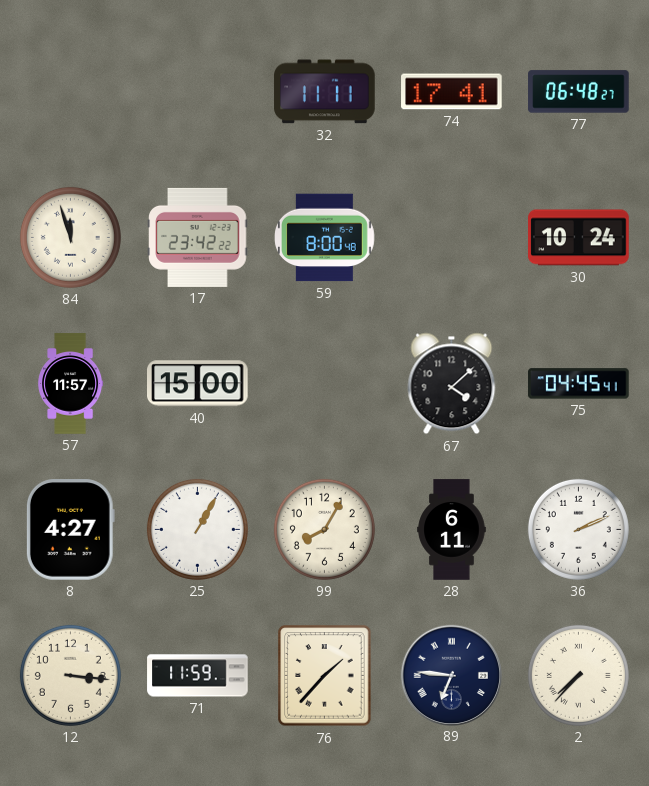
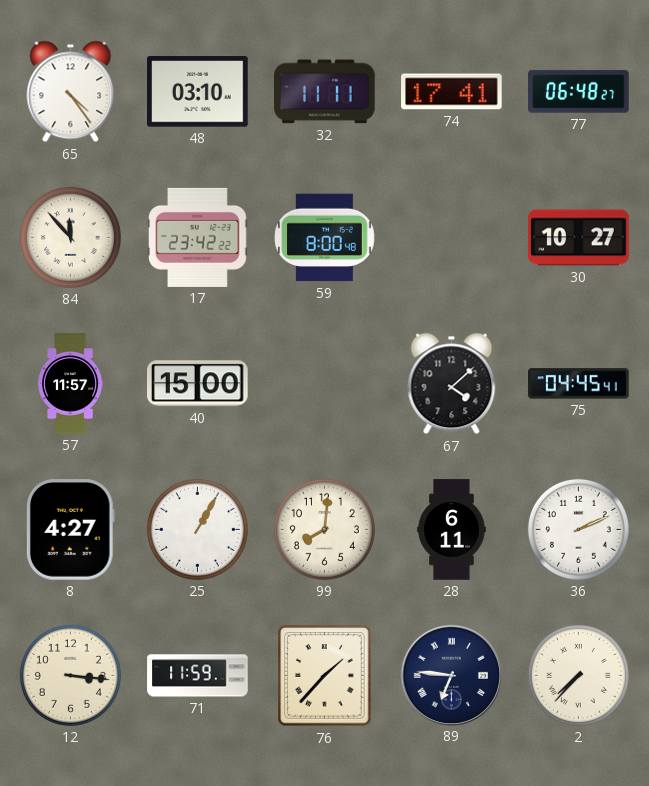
65: none -> 4:24 (71, 92)
48: none -> 03:10 (198, 92)
84: 11:57 -> 11:53 (70, 237)
30: 10:24 -> 10:27 (579, 238)
99: 8:05 -> 8:01 (324, 529)
